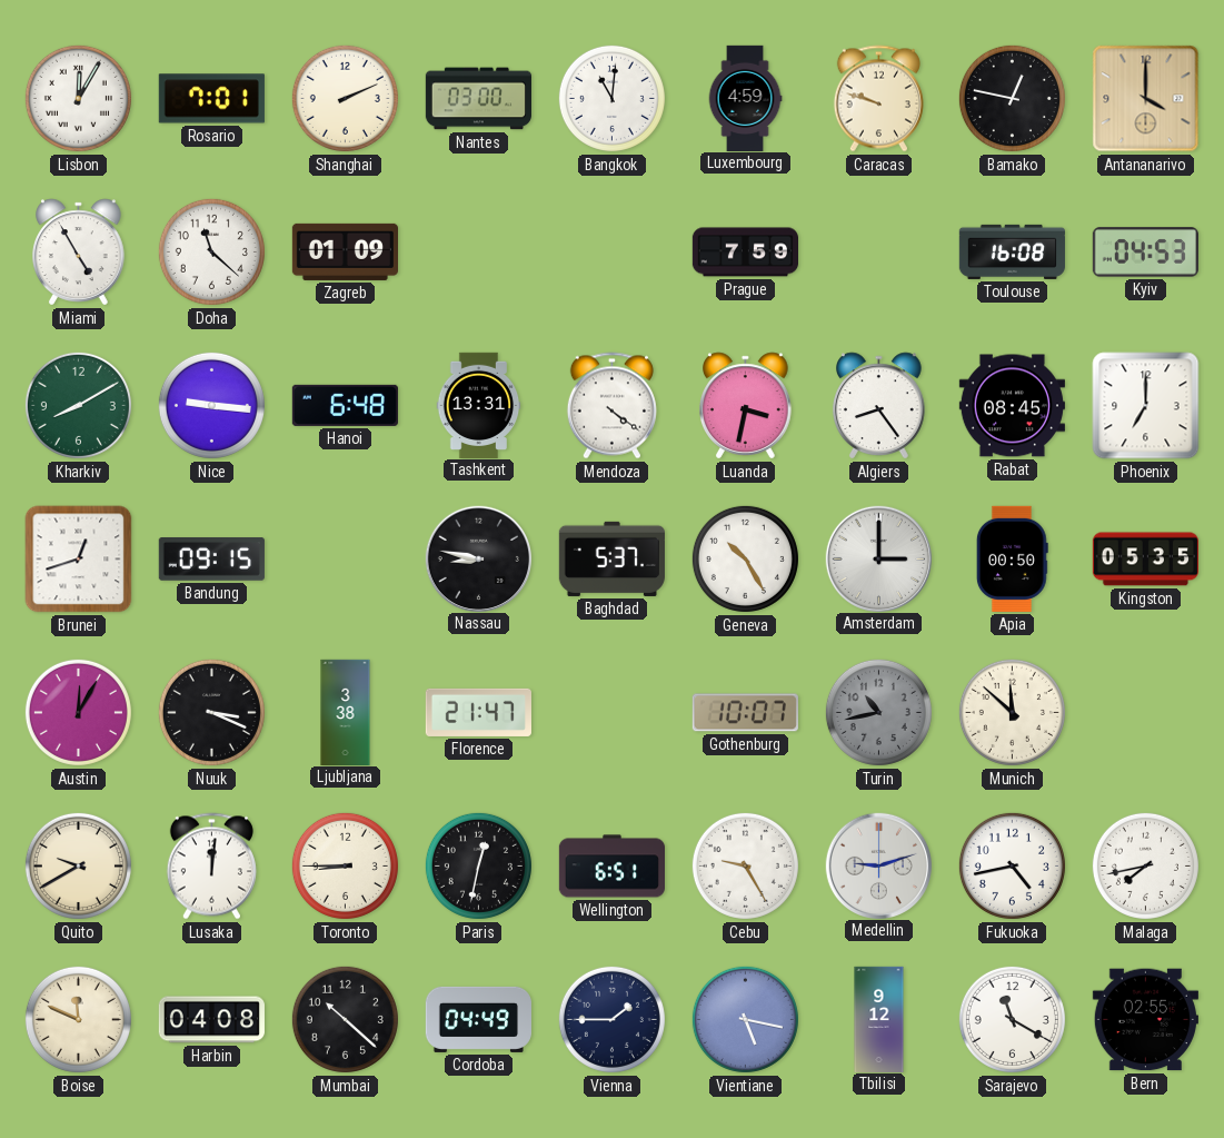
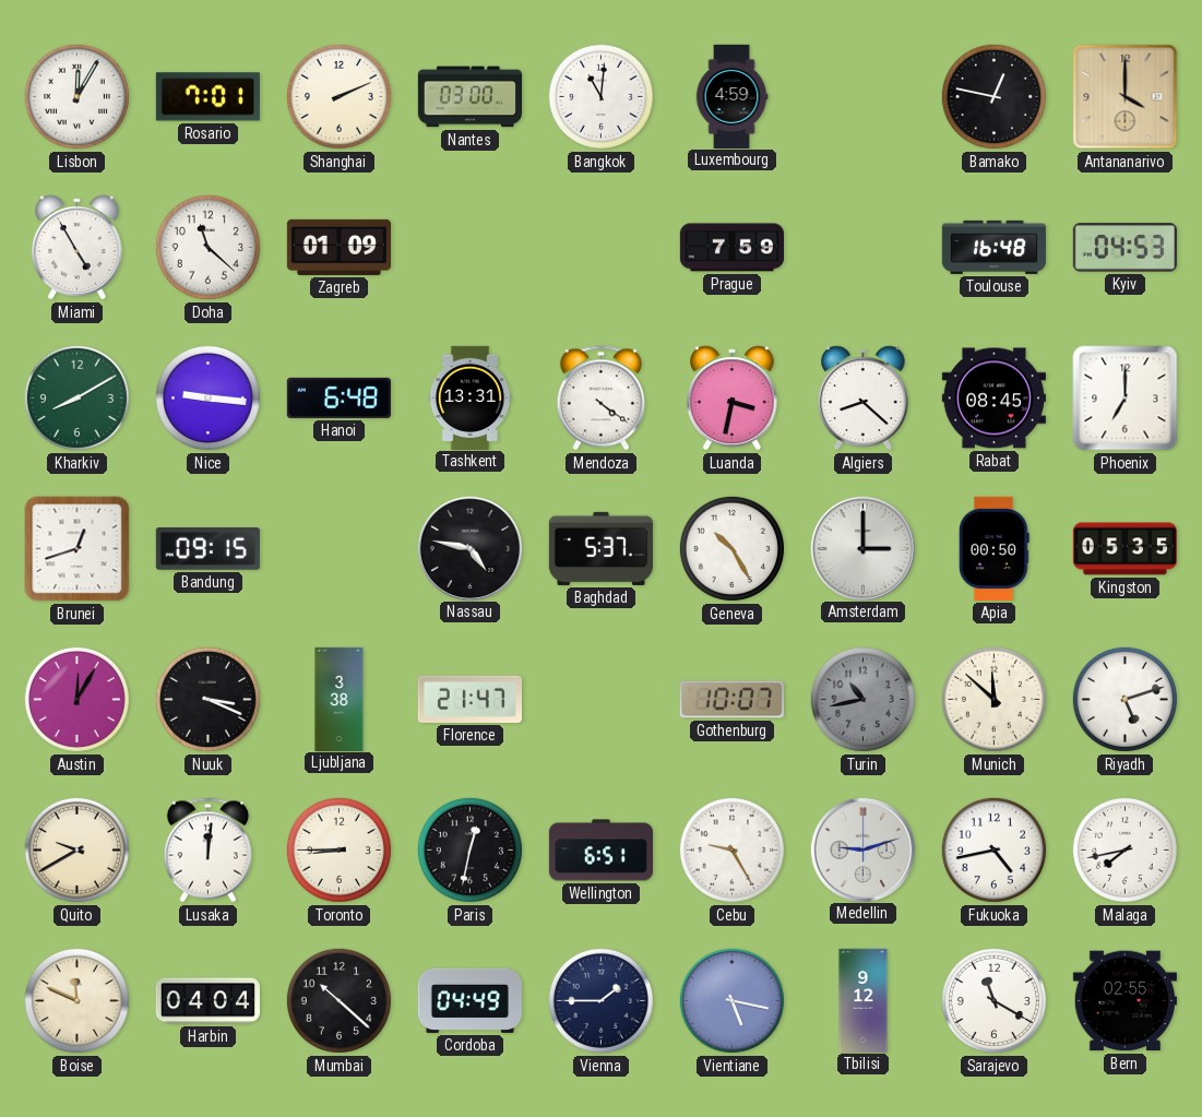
Caracas: 9:48 -> none (878, 99)
Toulouse: 16:08 -> 16:48 (993, 247)
Algiers: 8:24 -> 8:22 (864, 399)
Nassau: 8:47 -> 4:47 (469, 548)
Riyadh: none -> 5:12 (1124, 699)
Harbin: 04:08 -> 04:04 (207, 1001)
